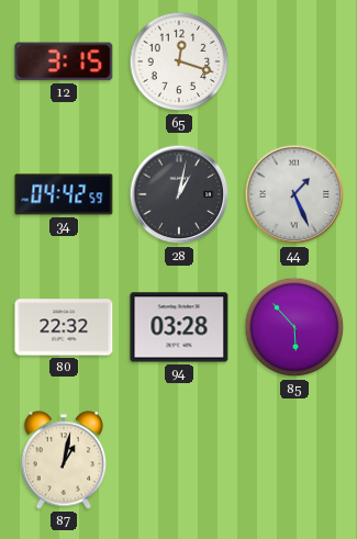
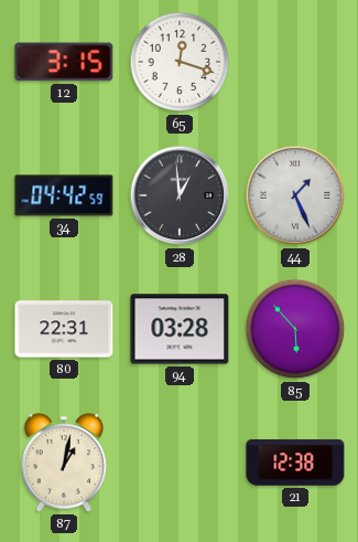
28: 1:02 -> 12:59 (180, 195)
80: 22:32 -> 22:31 (64, 329)
21: none -> 12:38 (295, 463)
